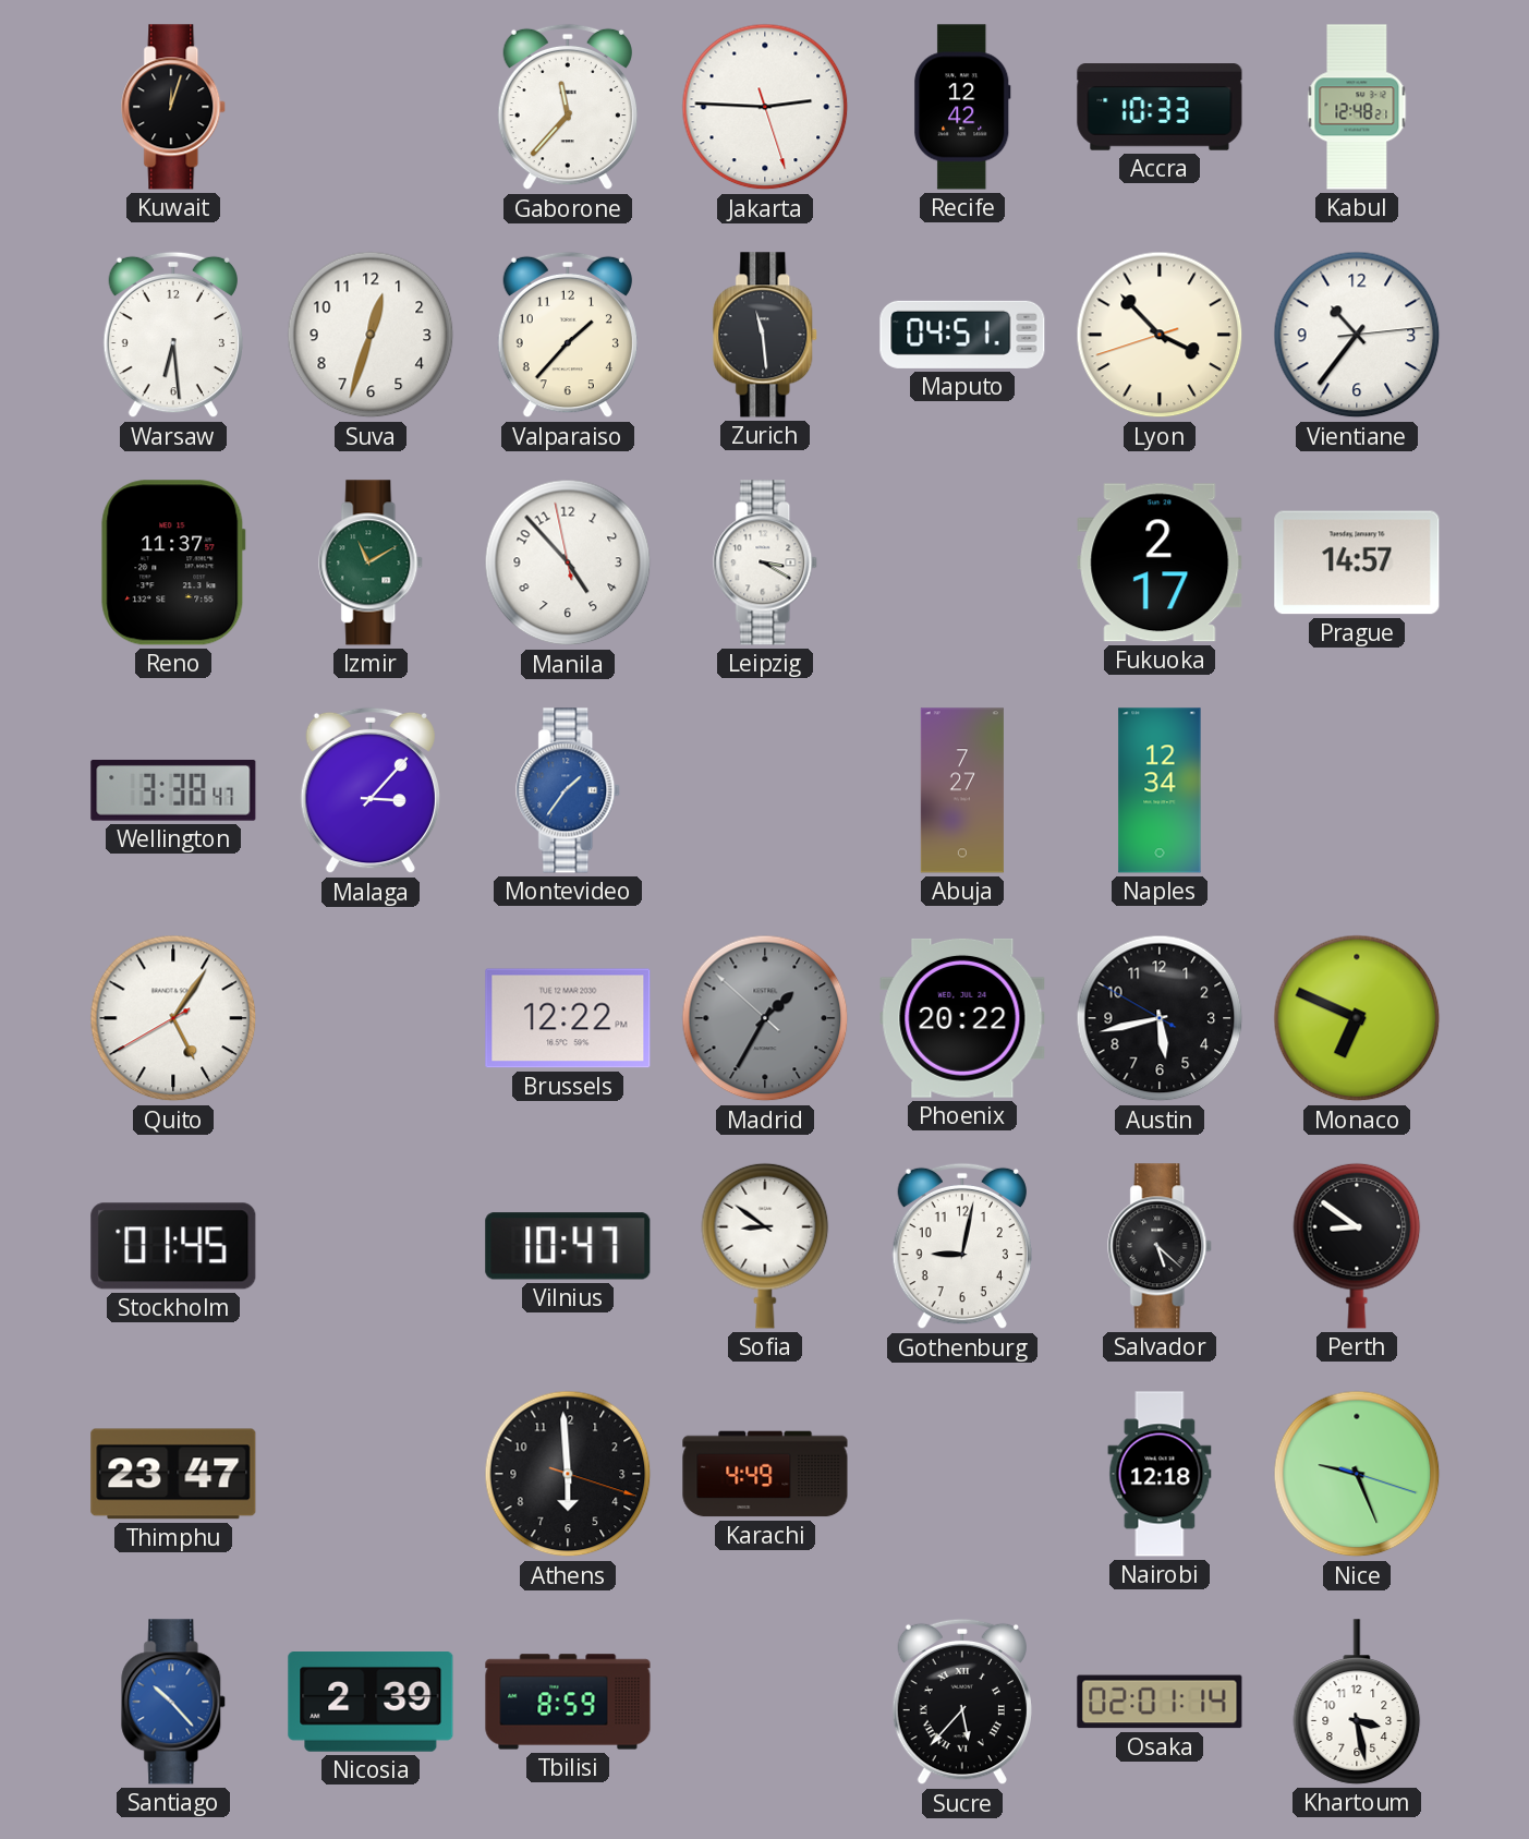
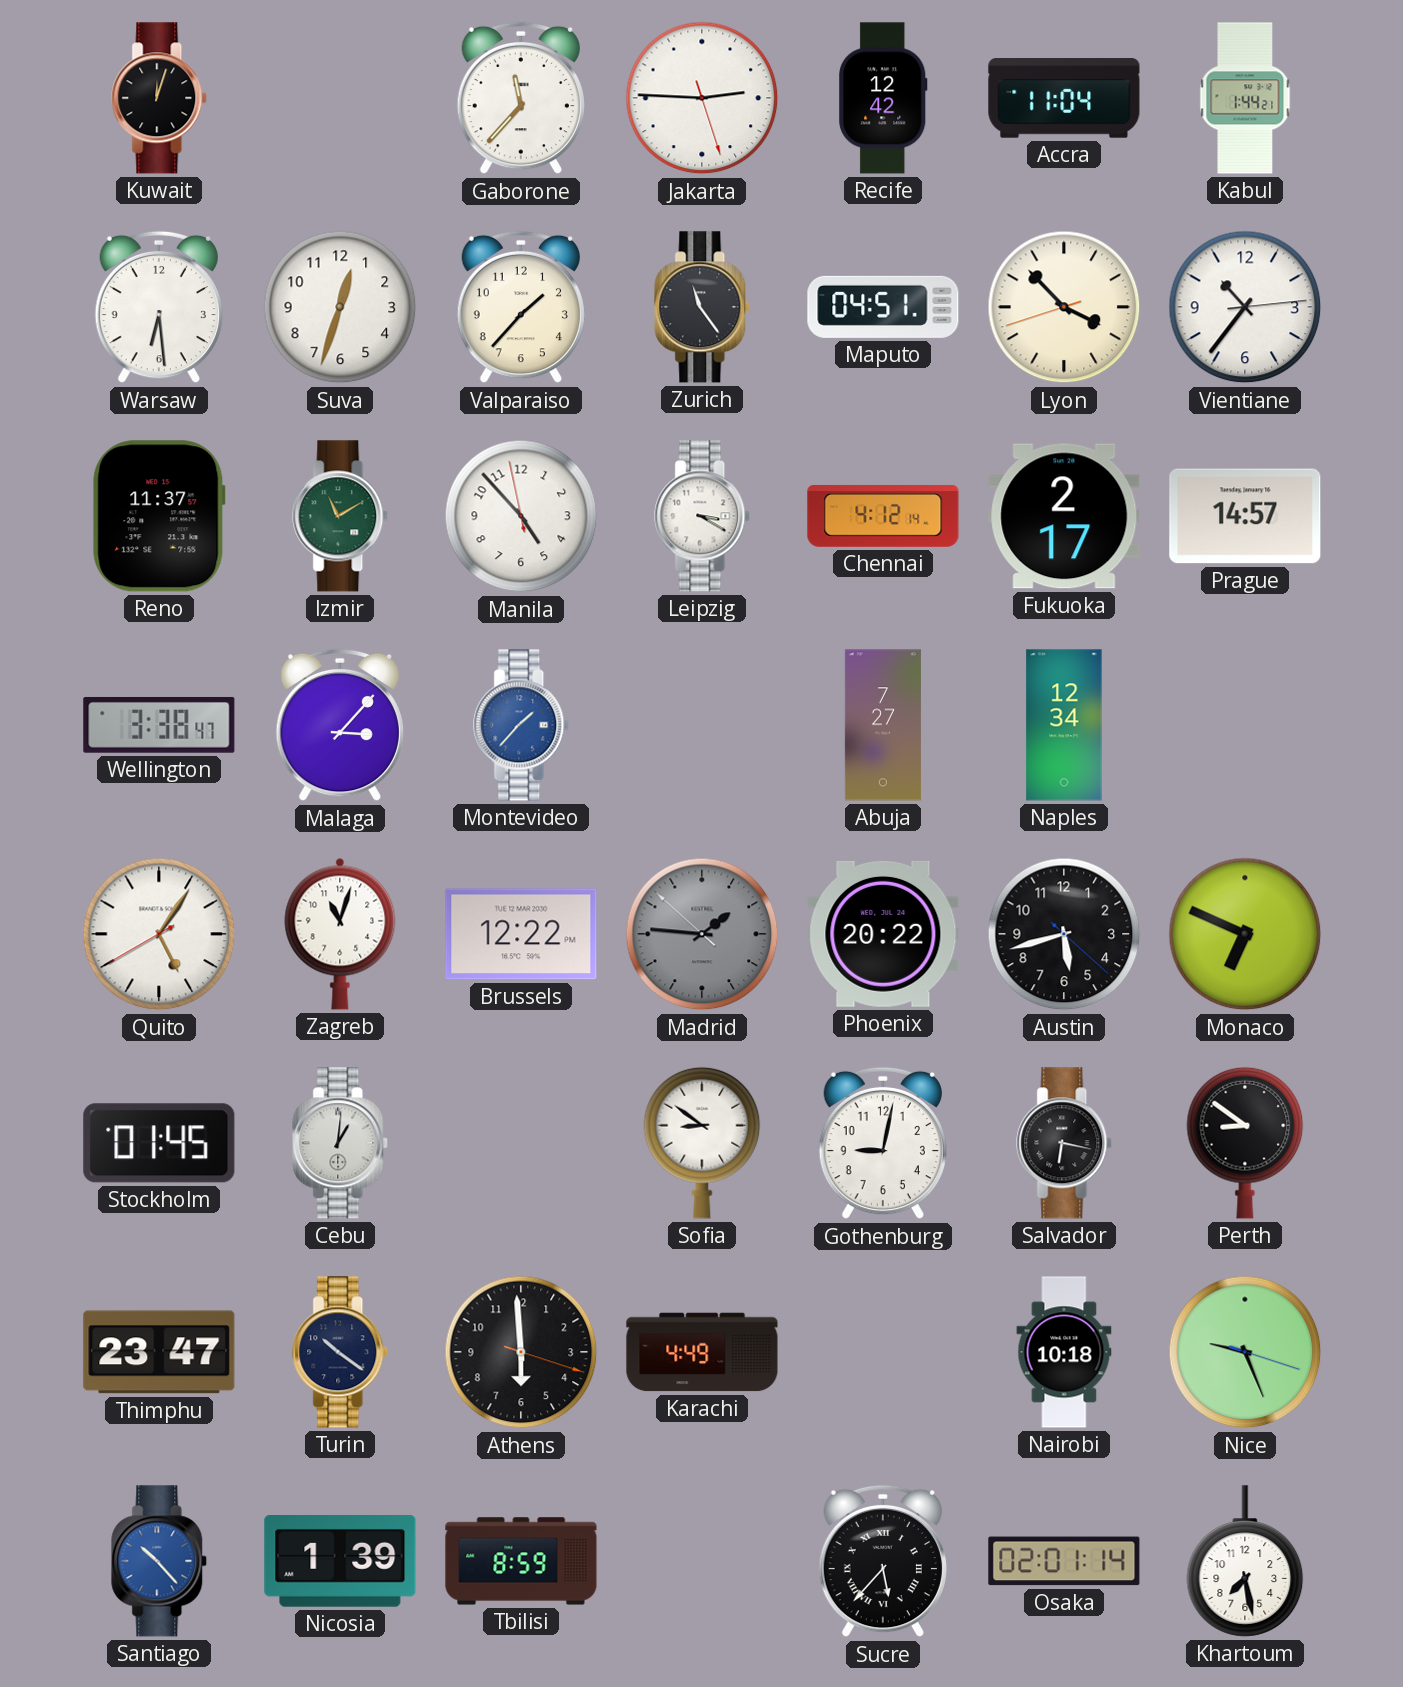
Accra: 10:33 -> 11:04 (1064, 98)
Kabul: 12:48 -> 1:44 (1245, 98)
Zurich: 11:29 -> 11:24 (703, 307)
Chennai: none -> 4:12 (883, 516)
Montevideo: 1:36 -> 1:37 (522, 725)
Zagreb: none -> 11:03 (340, 934)
Madrid: 1:34 -> 1:45 (702, 934)
Austin: 5:42:50 -> 5:42:22 (1064, 934)
Cebu: none -> 1:01 (341, 1143)
Vilnius: 10:47 -> none (568, 1246)
Salvador: 5:22 -> 6:17 (1065, 1143)
Turin: none -> 10:21 (341, 1352)
Nairobi: 12:18 -> 10:18 (1064, 1352)
Nicosia: 2:39 -> 1:39 (340, 1562)
Khartoum: 3:28 -> 7:28 (1245, 1561)
